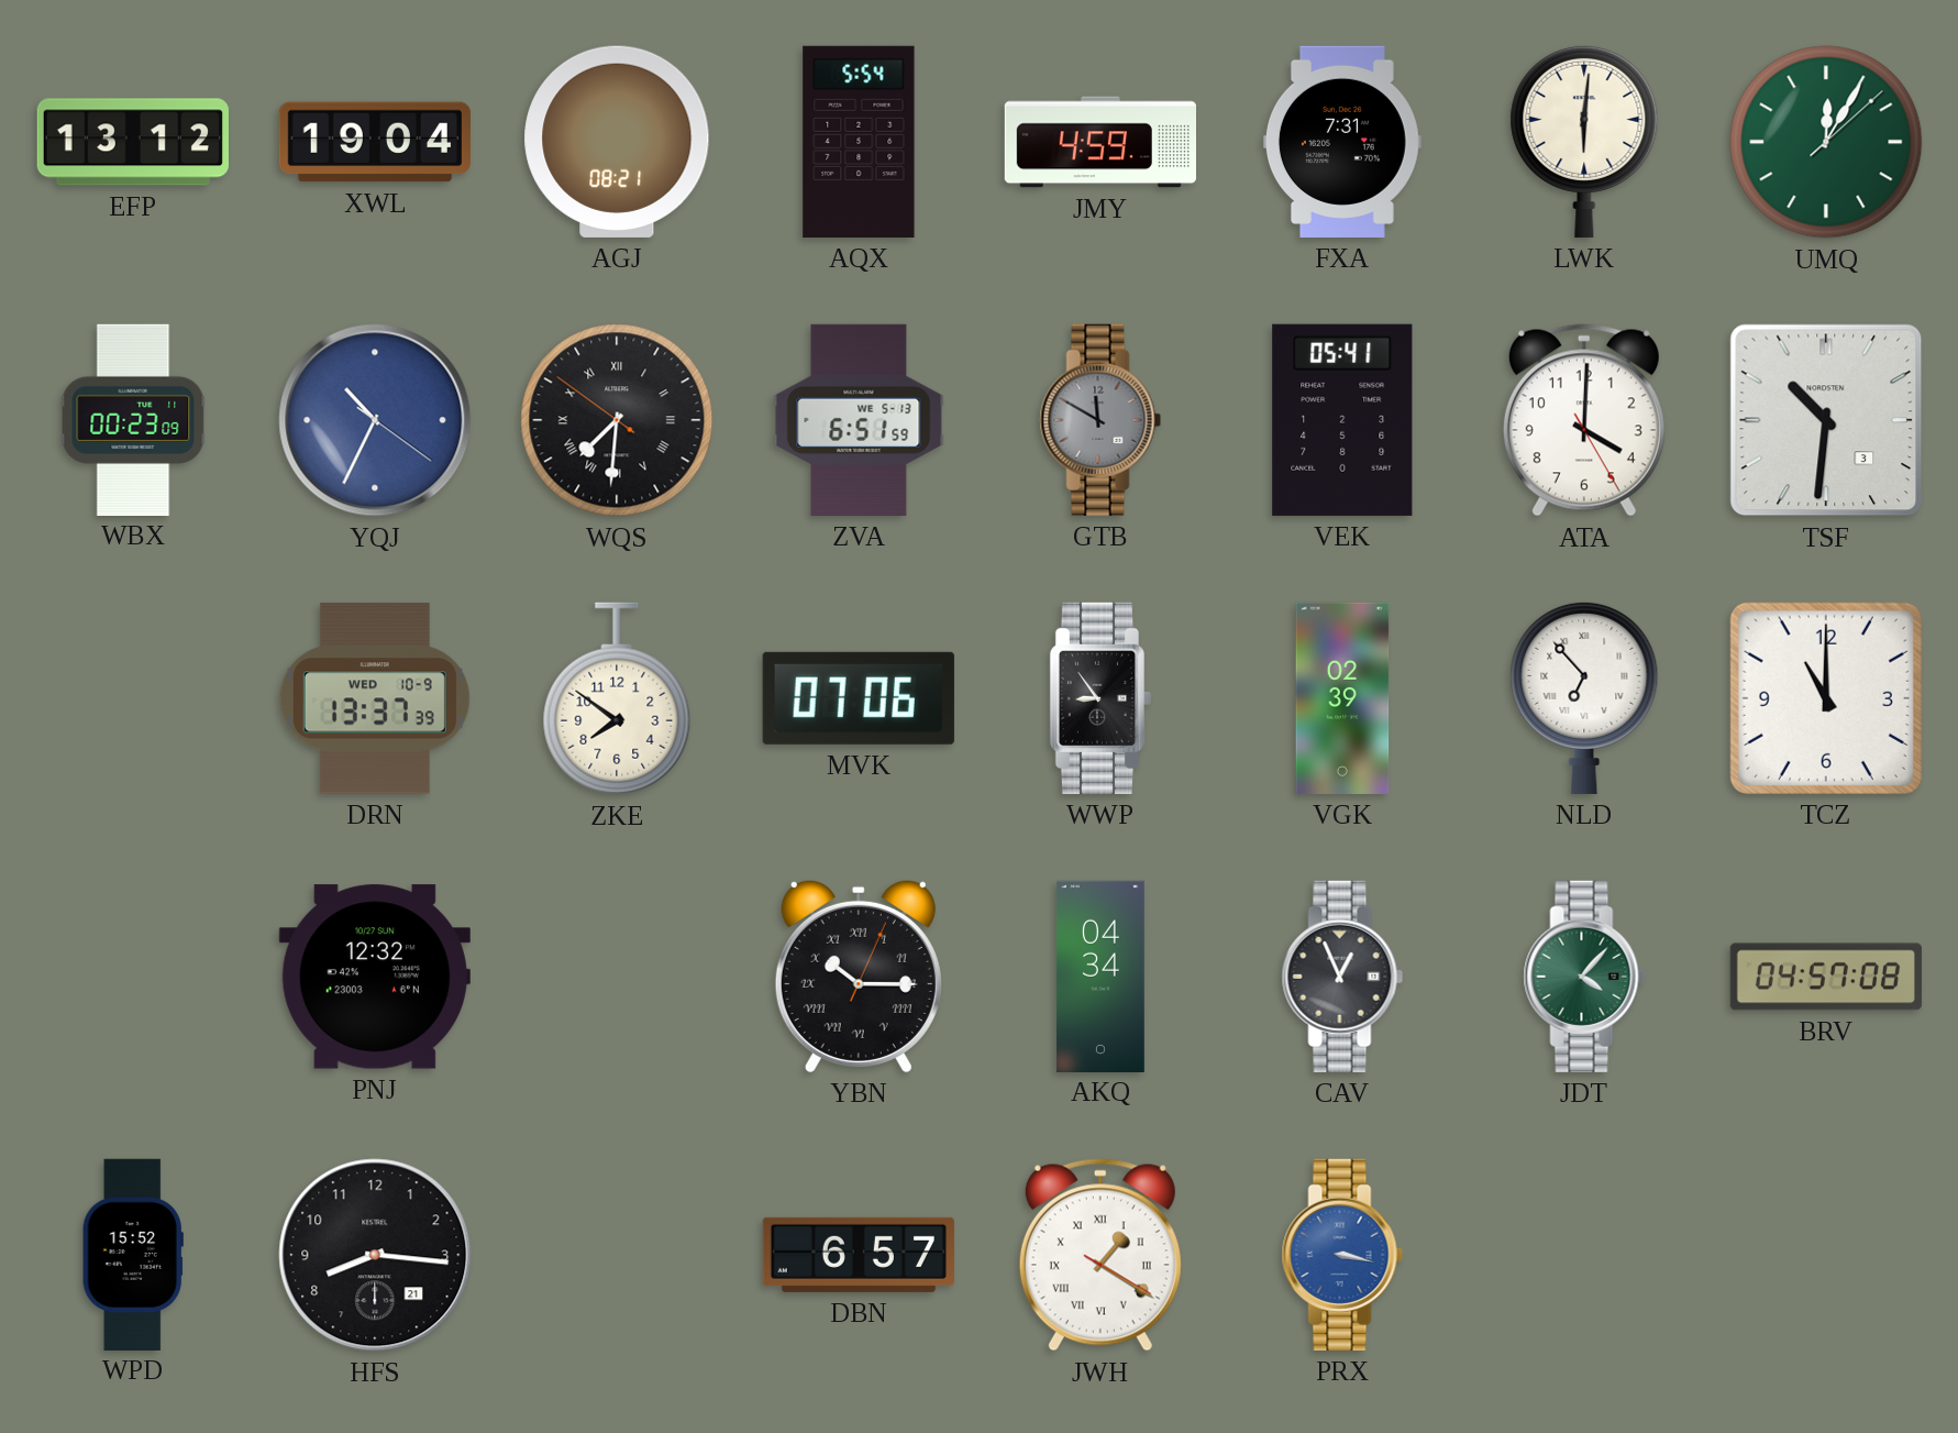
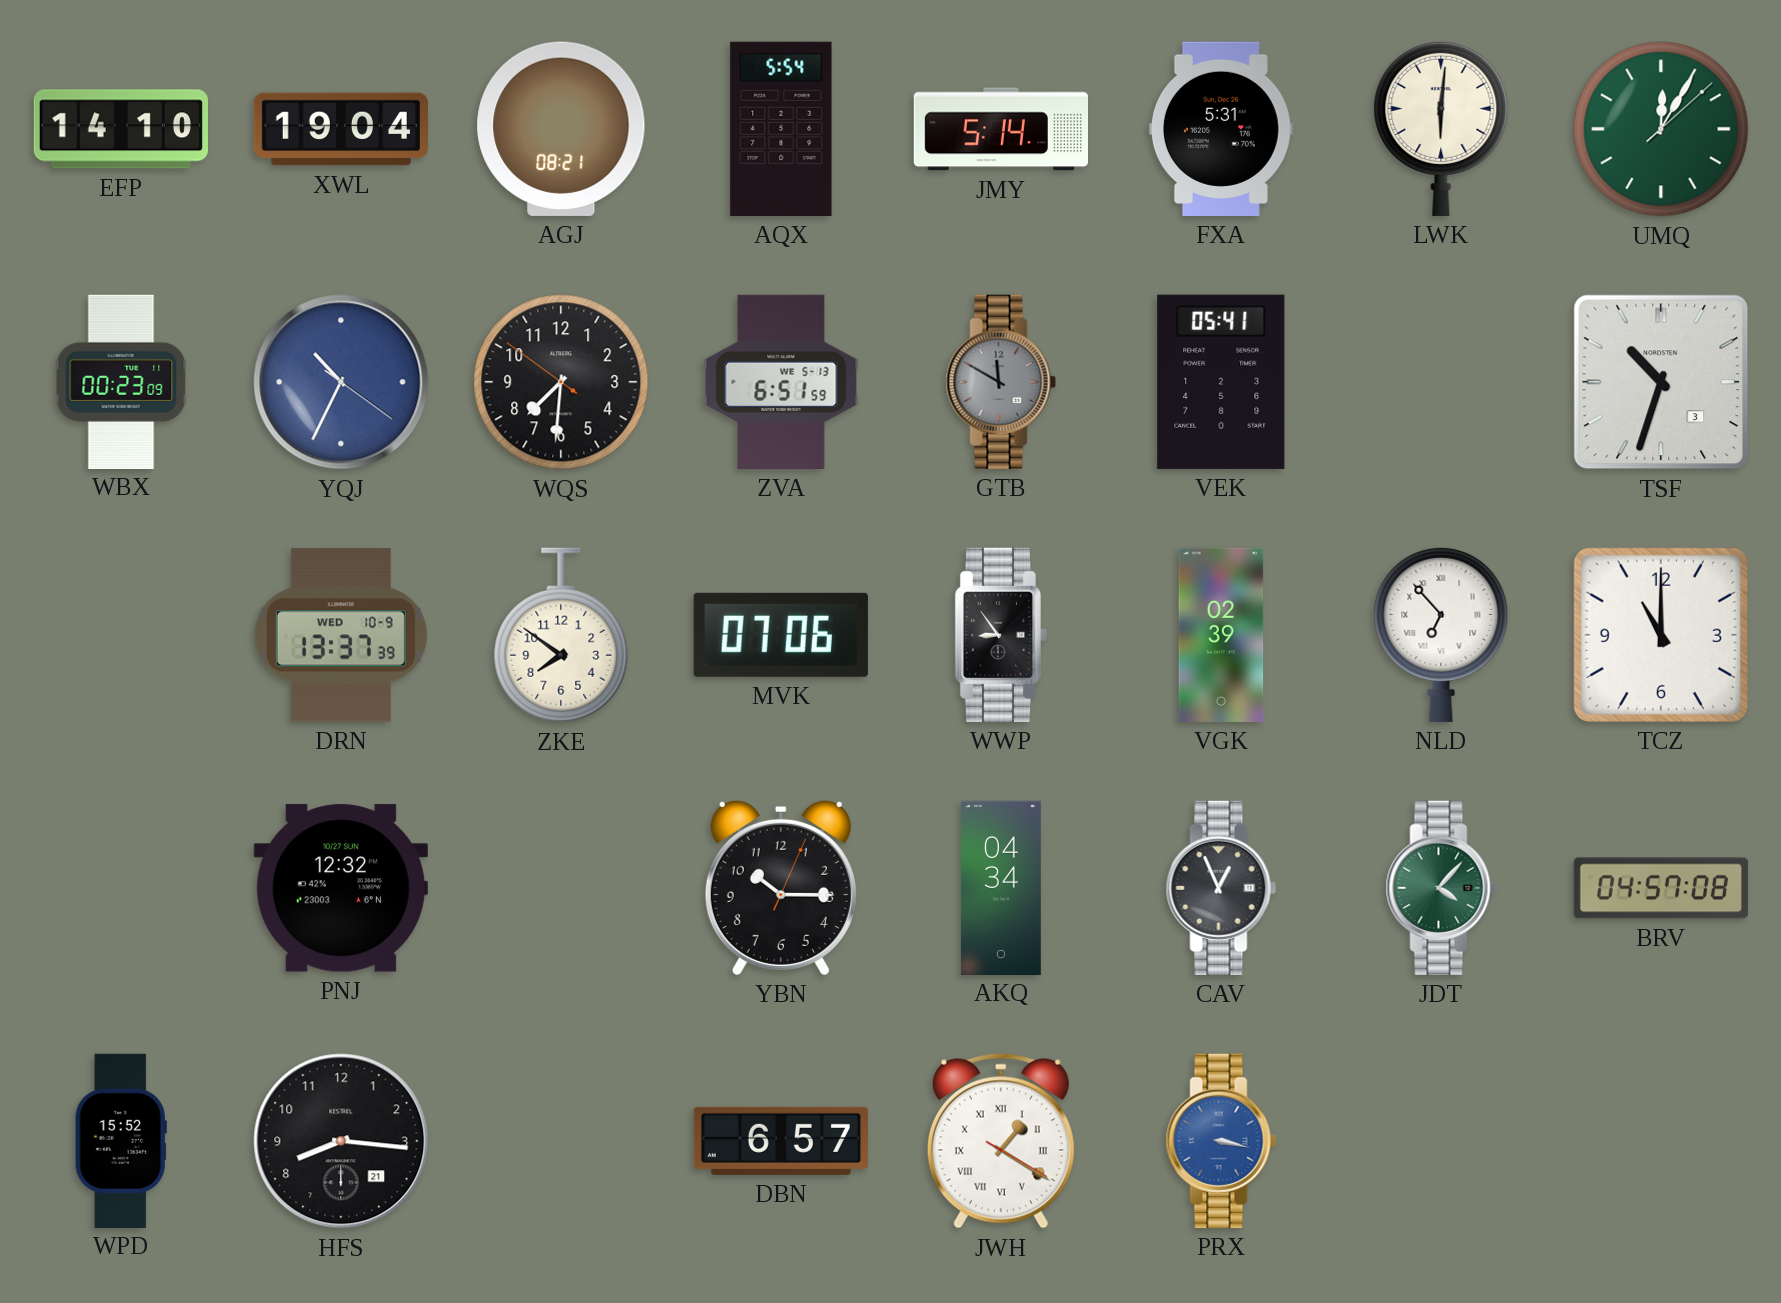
EFP: 13:12 -> 14:10 (121, 129)
JMY: 4:59 -> 5:14 (1000, 129)
FXA: 7:31 -> 5:31 (1221, 129)
WQS numerals: Roman -> Arabic (561, 382)
ATA: 4:00 -> none (1584, 420)
TSF: 10:31 -> 10:33 (1661, 382)
YBN numerals: Roman -> Arabic (781, 887)
